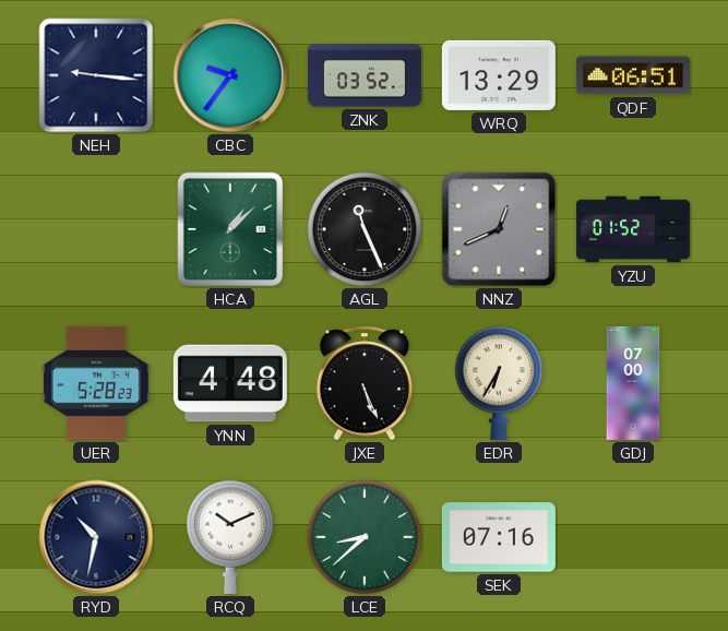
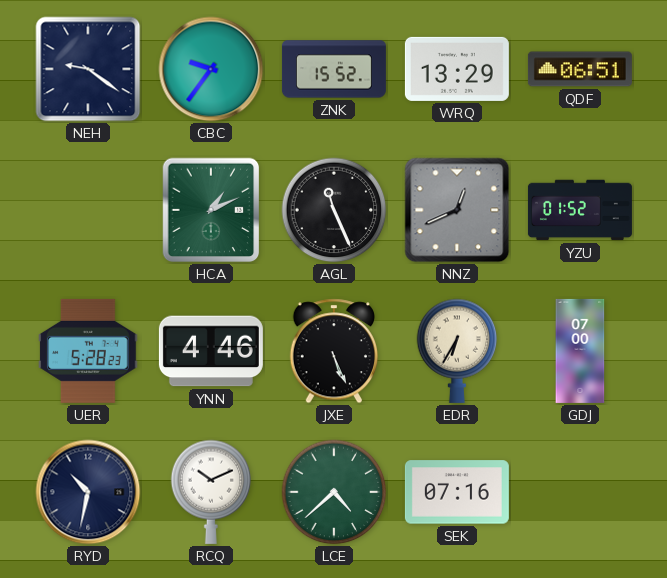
NEH: 9:16 -> 9:21 (88, 69)
ZNK: 03:52 -> 15:52 (334, 69)
HCA: 1:08 -> 1:11 (211, 210)
YNN: 4:48 -> 4:46 (211, 351)
LCE: 8:38 -> 4:38 (334, 492)
